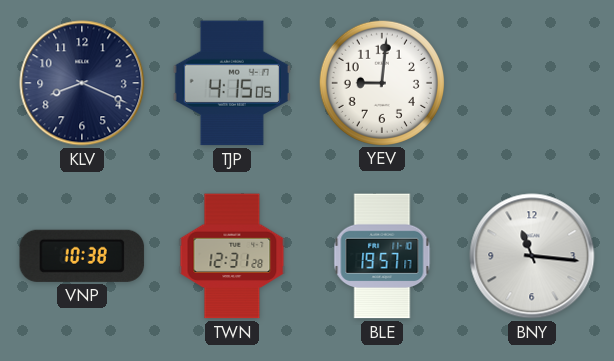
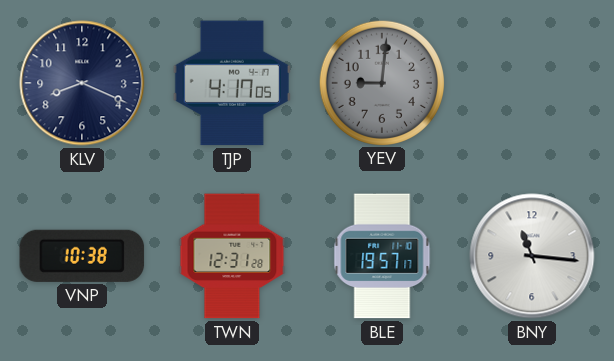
TJP: 4:15 -> 4:17 (232, 83)
YEV dial: white -> grey (381, 82)
